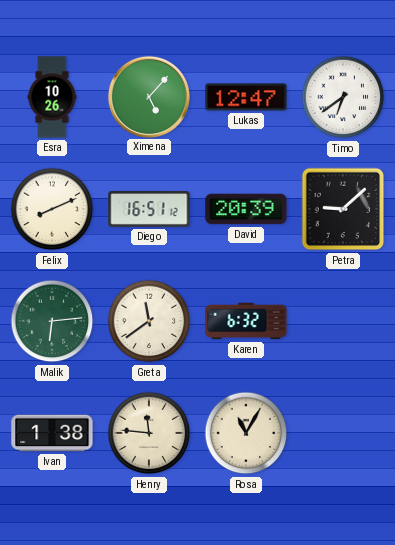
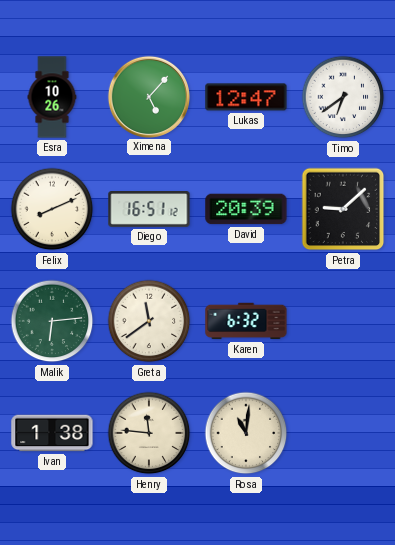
Rosa: 11:05 -> 11:01 (246, 433)
